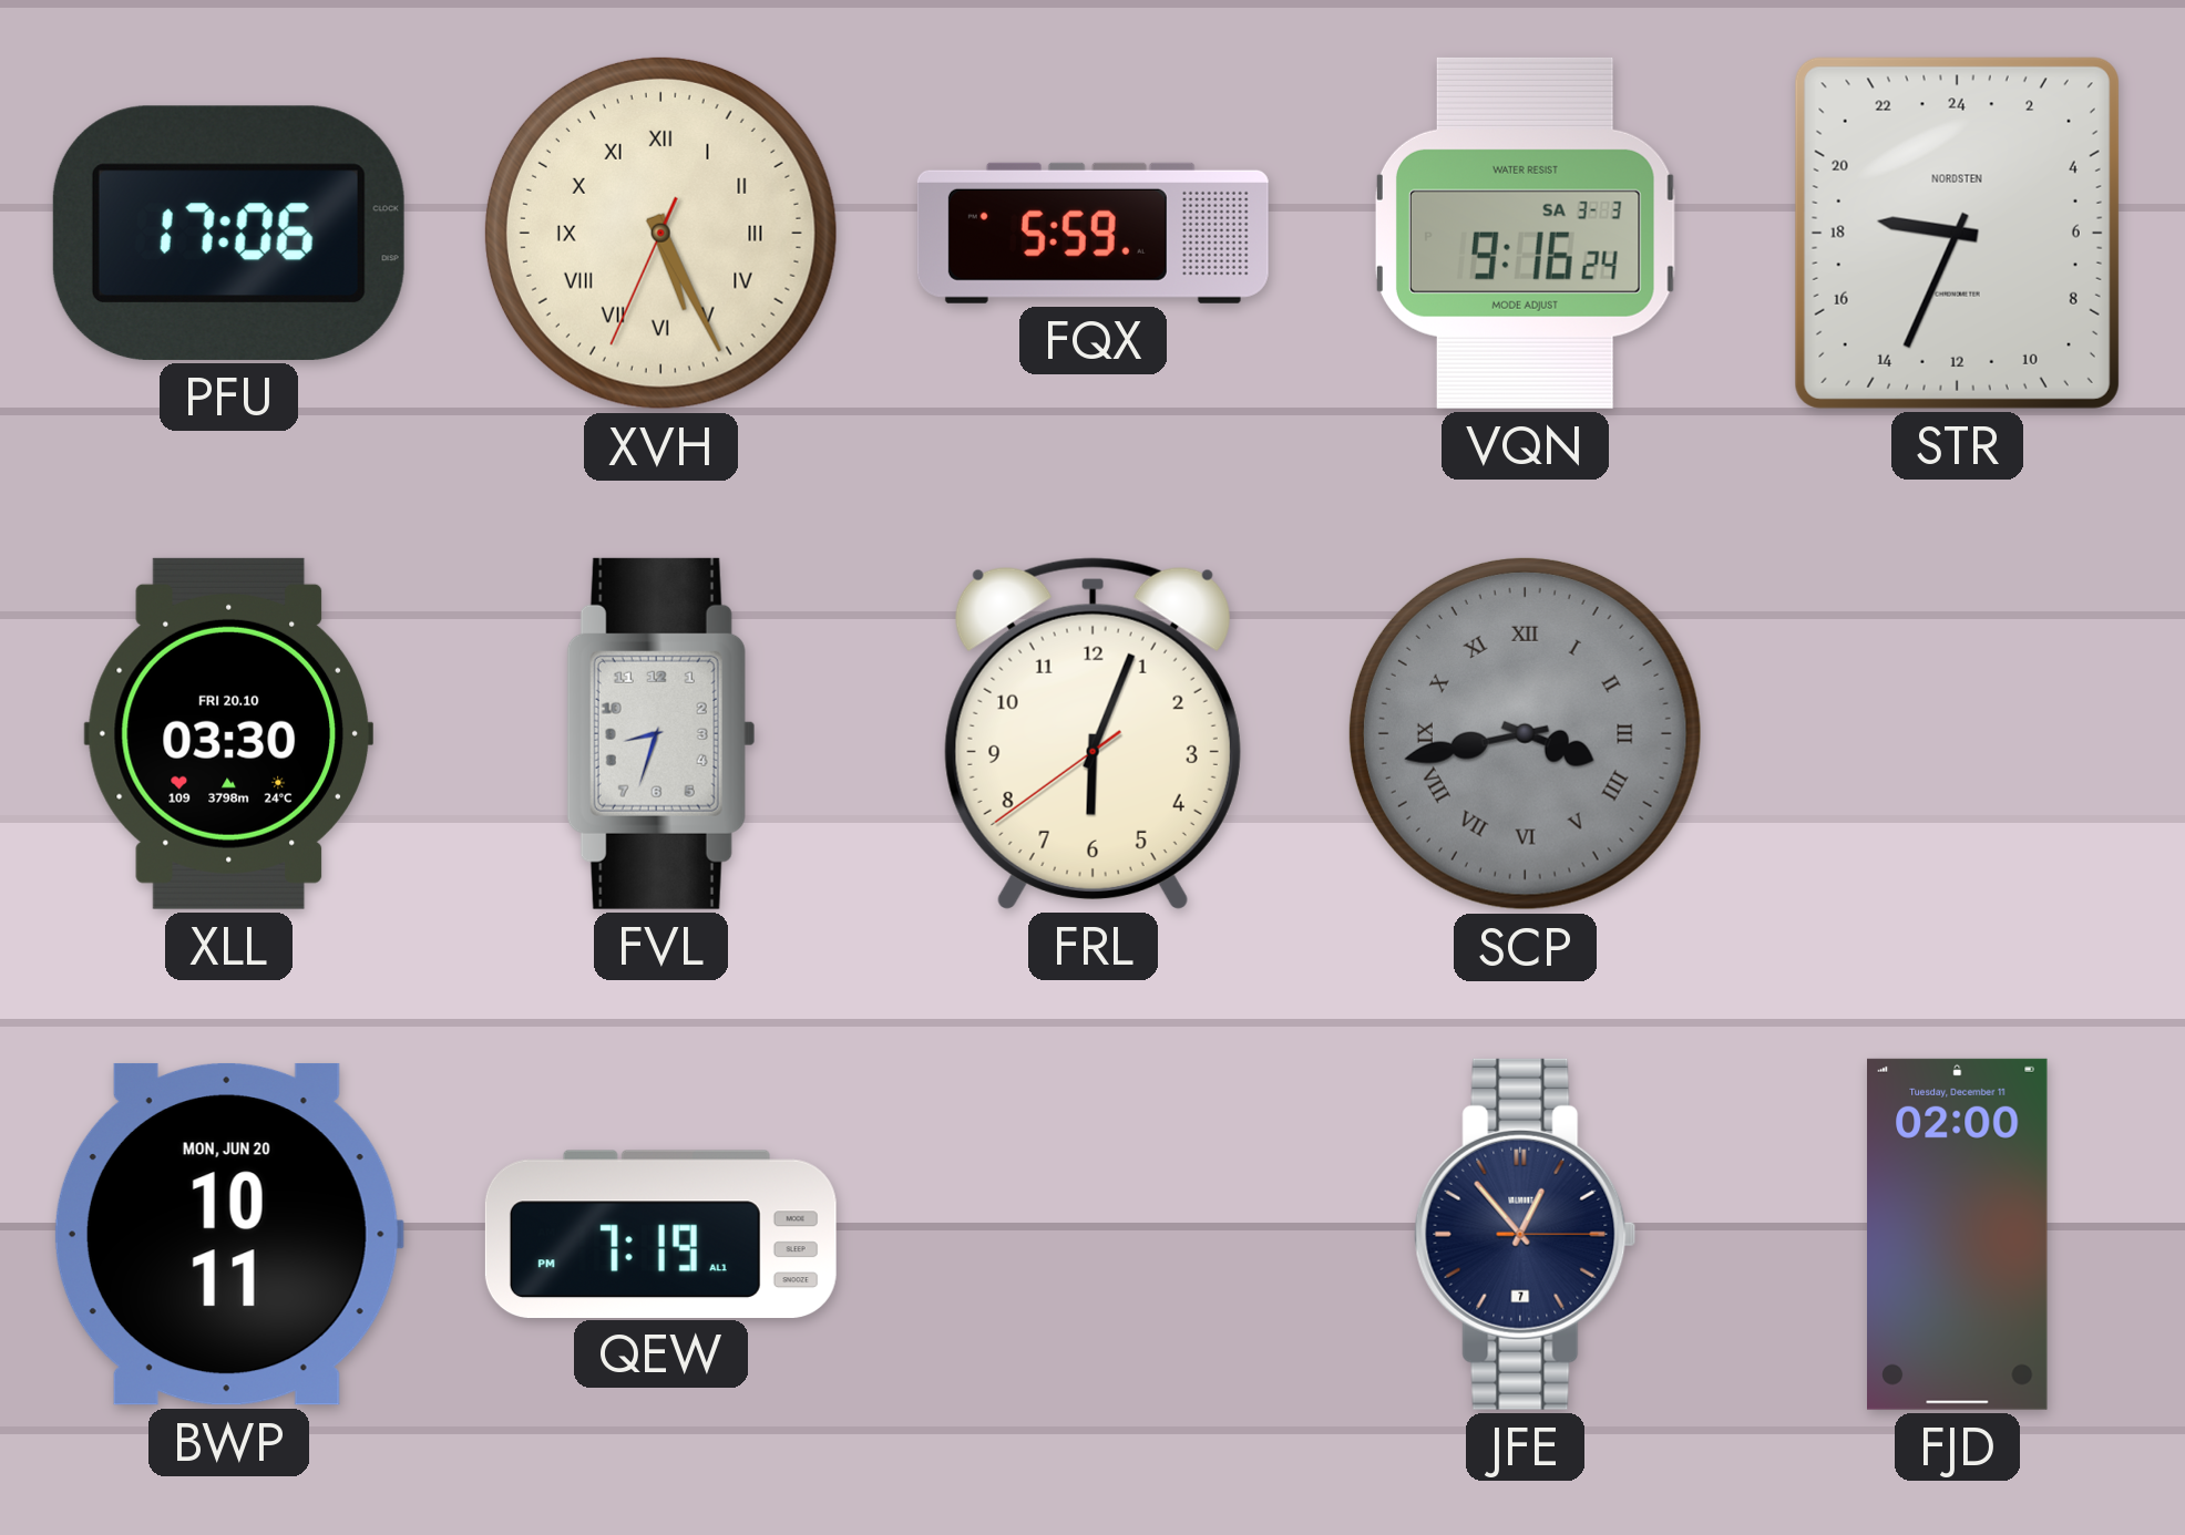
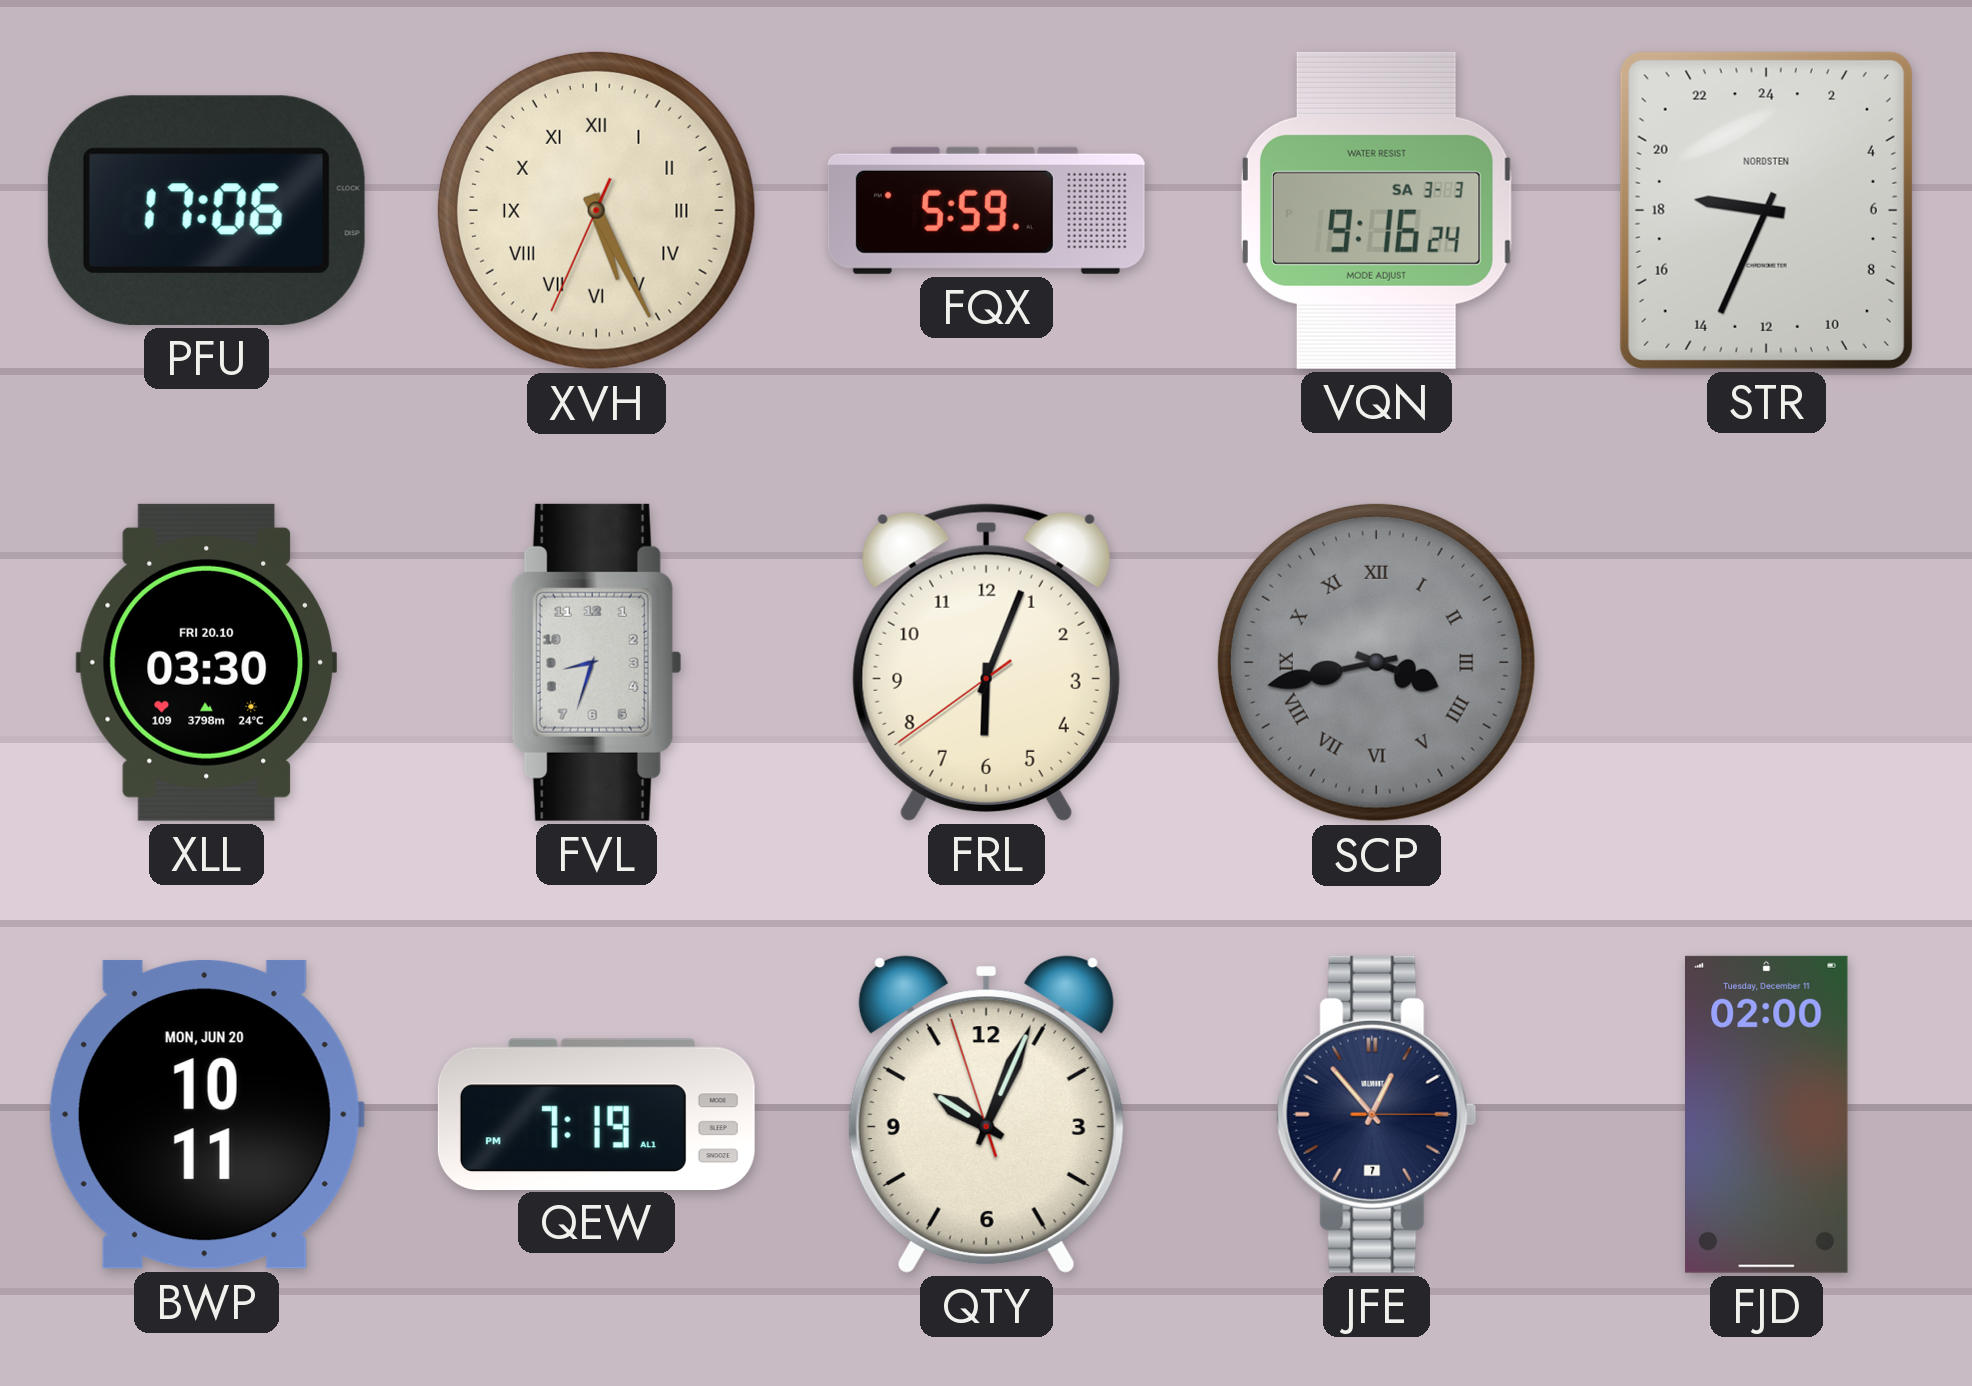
QTY: none -> 10:03 (986, 1114)
